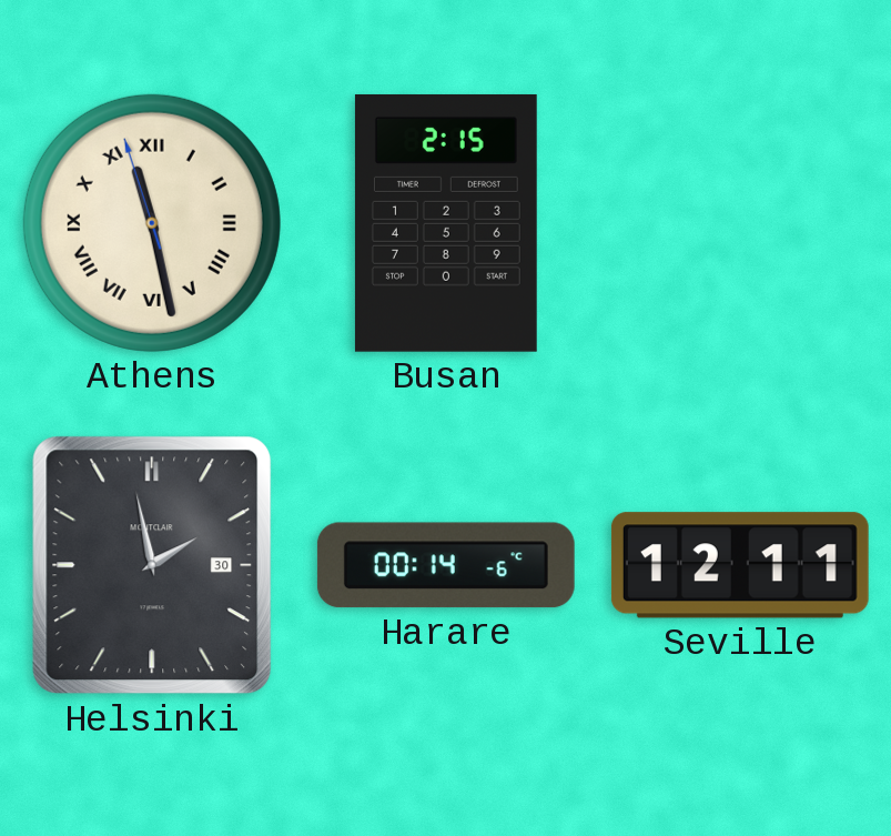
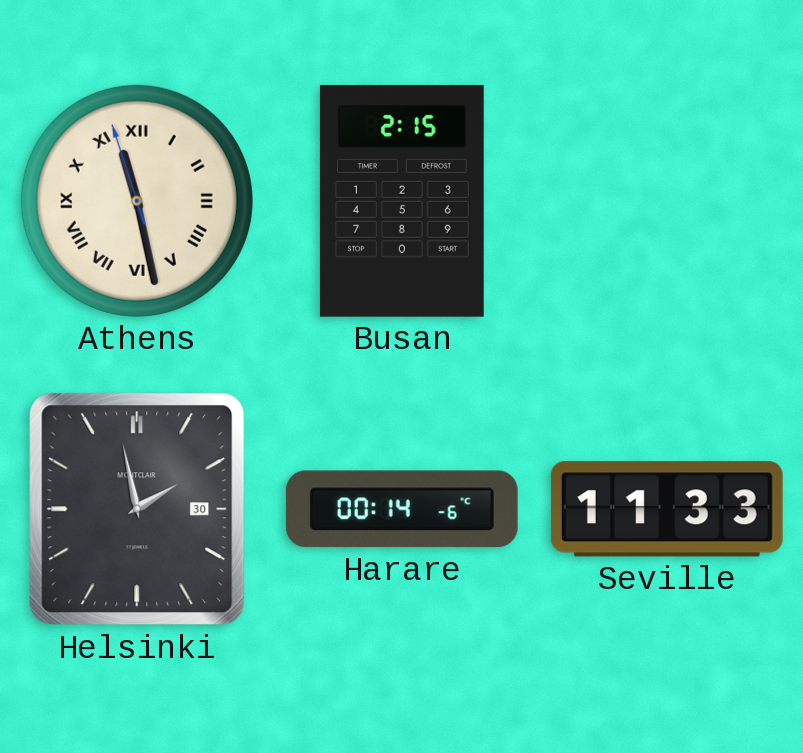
Seville: 12:11 -> 11:33 (667, 509)
